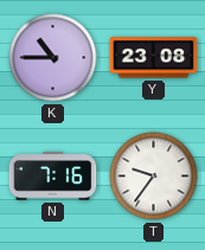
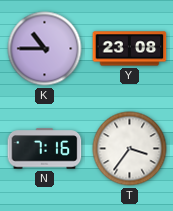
T: 9:36 -> 3:36 (130, 149)
